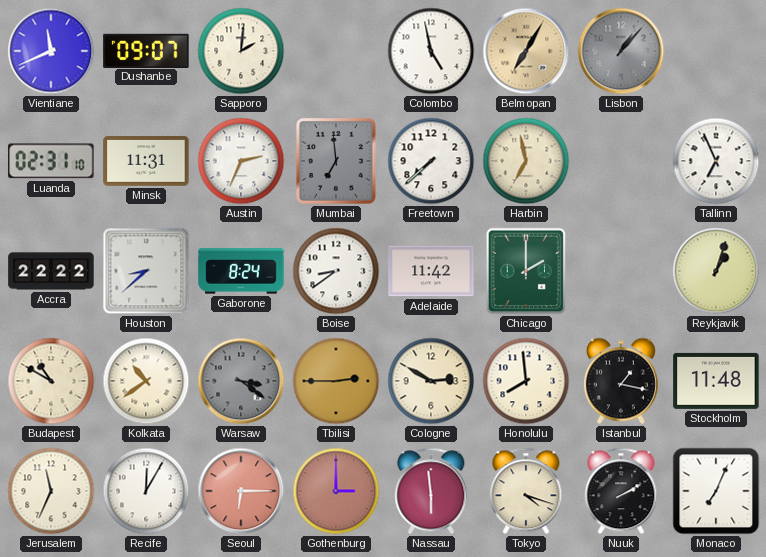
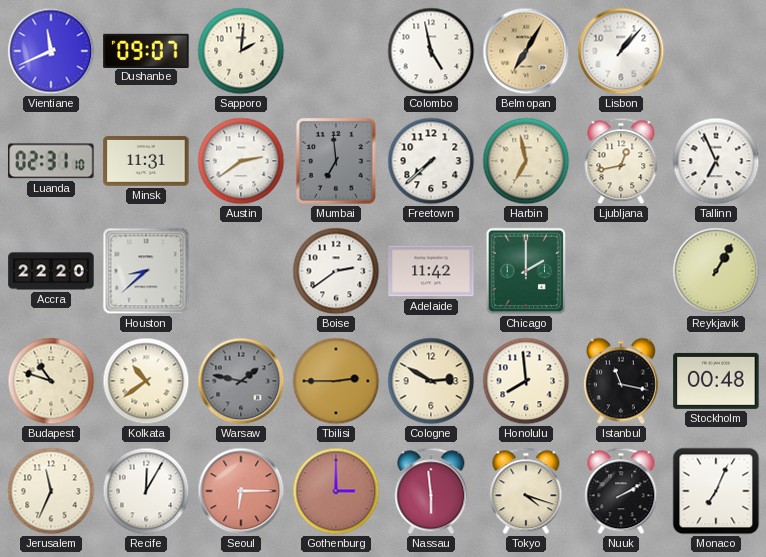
Lisbon dial: grey -> white (621, 51)
Austin: 2:34 -> 2:39 (241, 161)
Ljubljana: none -> 12:43 (621, 161)
Accra: 22:22 -> 22:20 (51, 271)
Gaborone: 8:24 -> none (241, 271)
Boise: 8:39 -> 2:39 (336, 271)
Reykjavik: 1:03 -> 1:05 (716, 271)
Budapest: 10:50 -> 10:48 (51, 381)
Warsaw: 3:21 -> 1:47 (241, 381)
Istanbul: 1:17 -> 11:17 (621, 381)
Stockholm: 11:48 -> 00:48 (716, 381)
